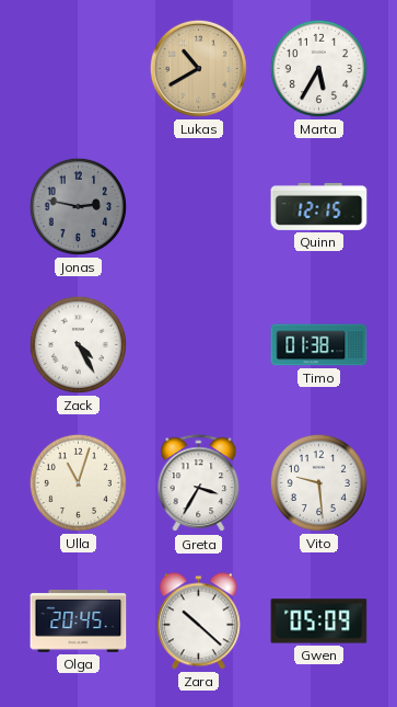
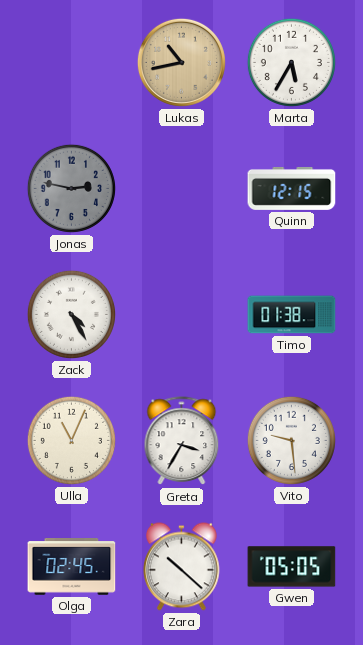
Lukas: 10:40 -> 10:43 (181, 62)
Ulla: 11:03 -> 11:04 (71, 440)
Olga: 20:45 -> 02:45 (72, 567)
Gwen: 05:09 -> 05:05 (292, 567)
